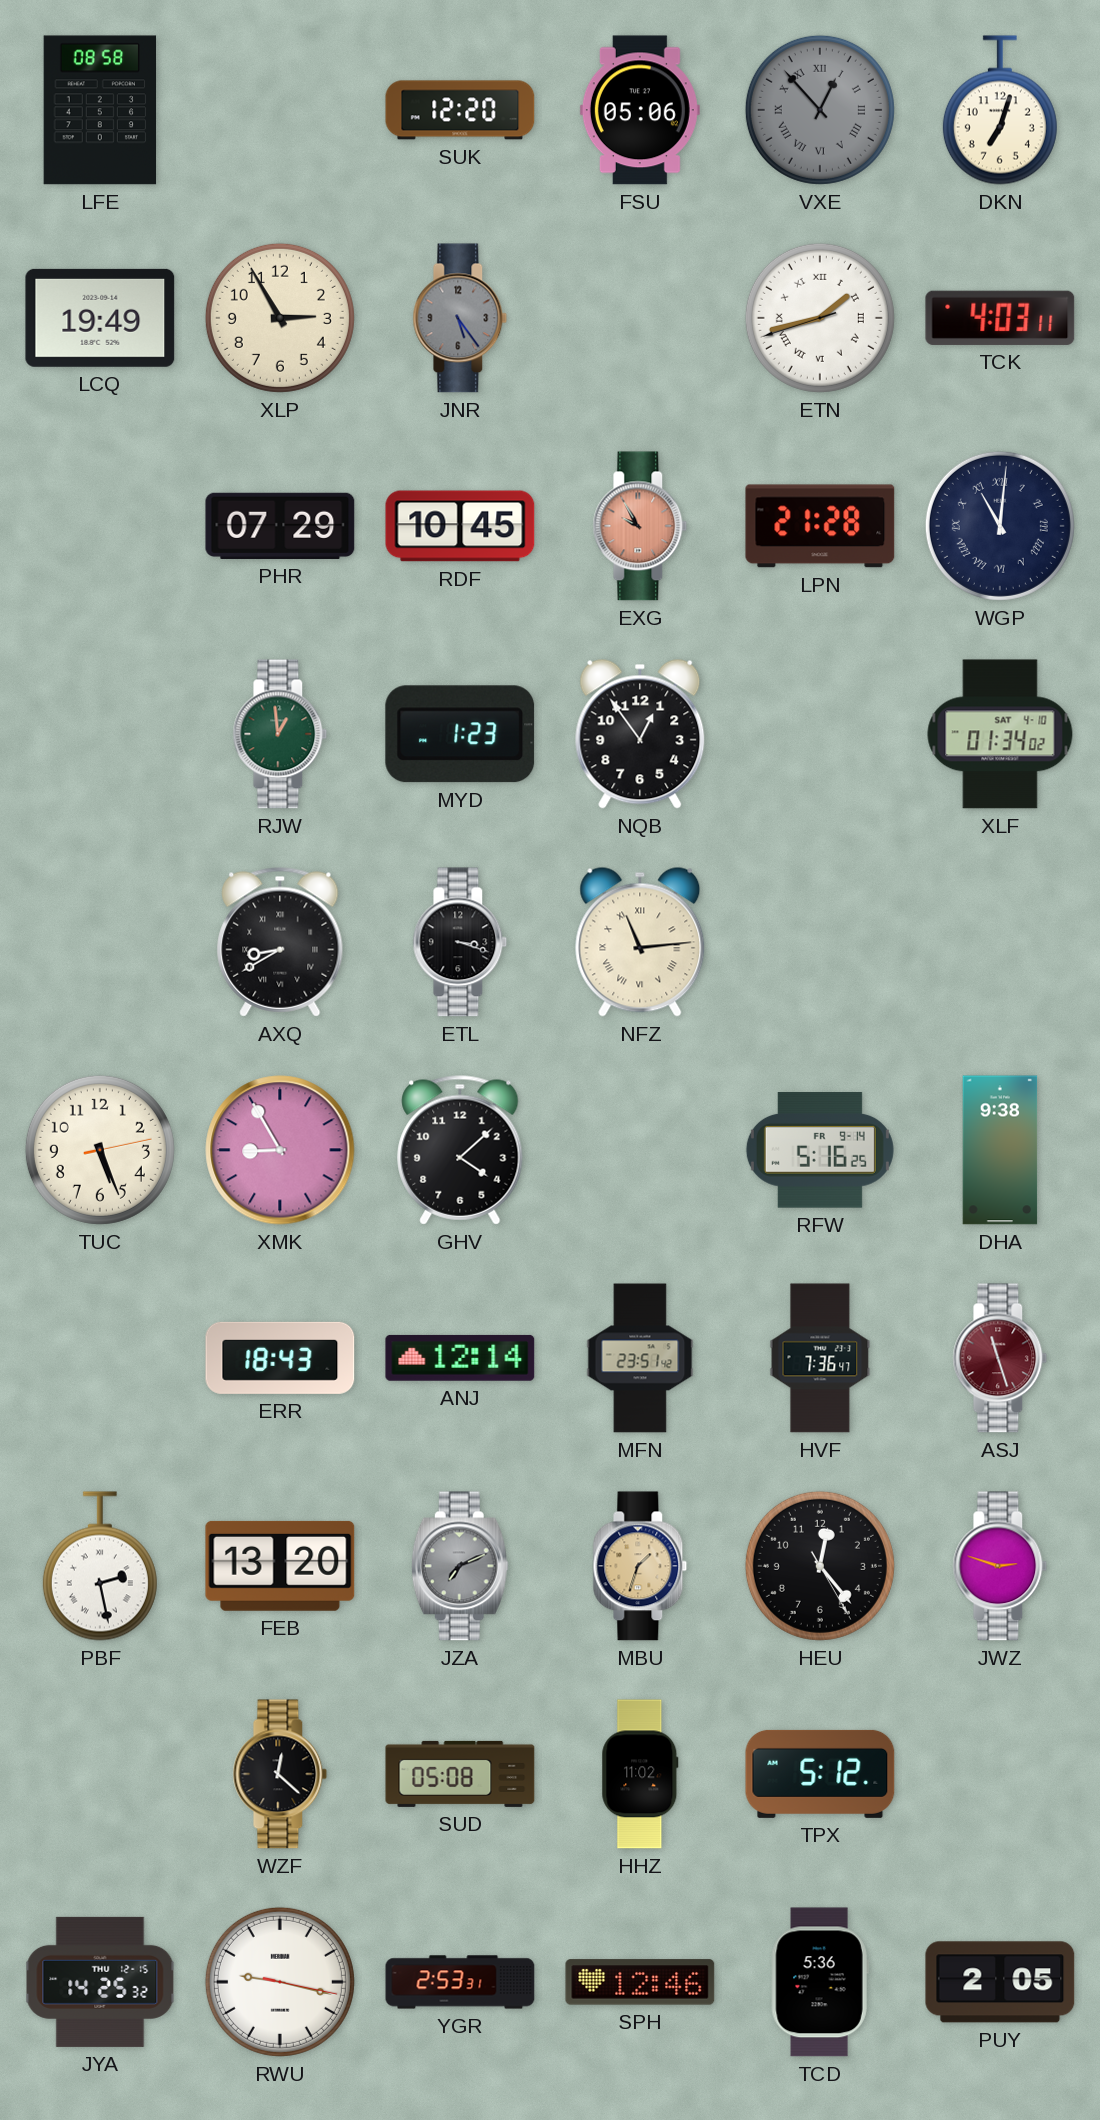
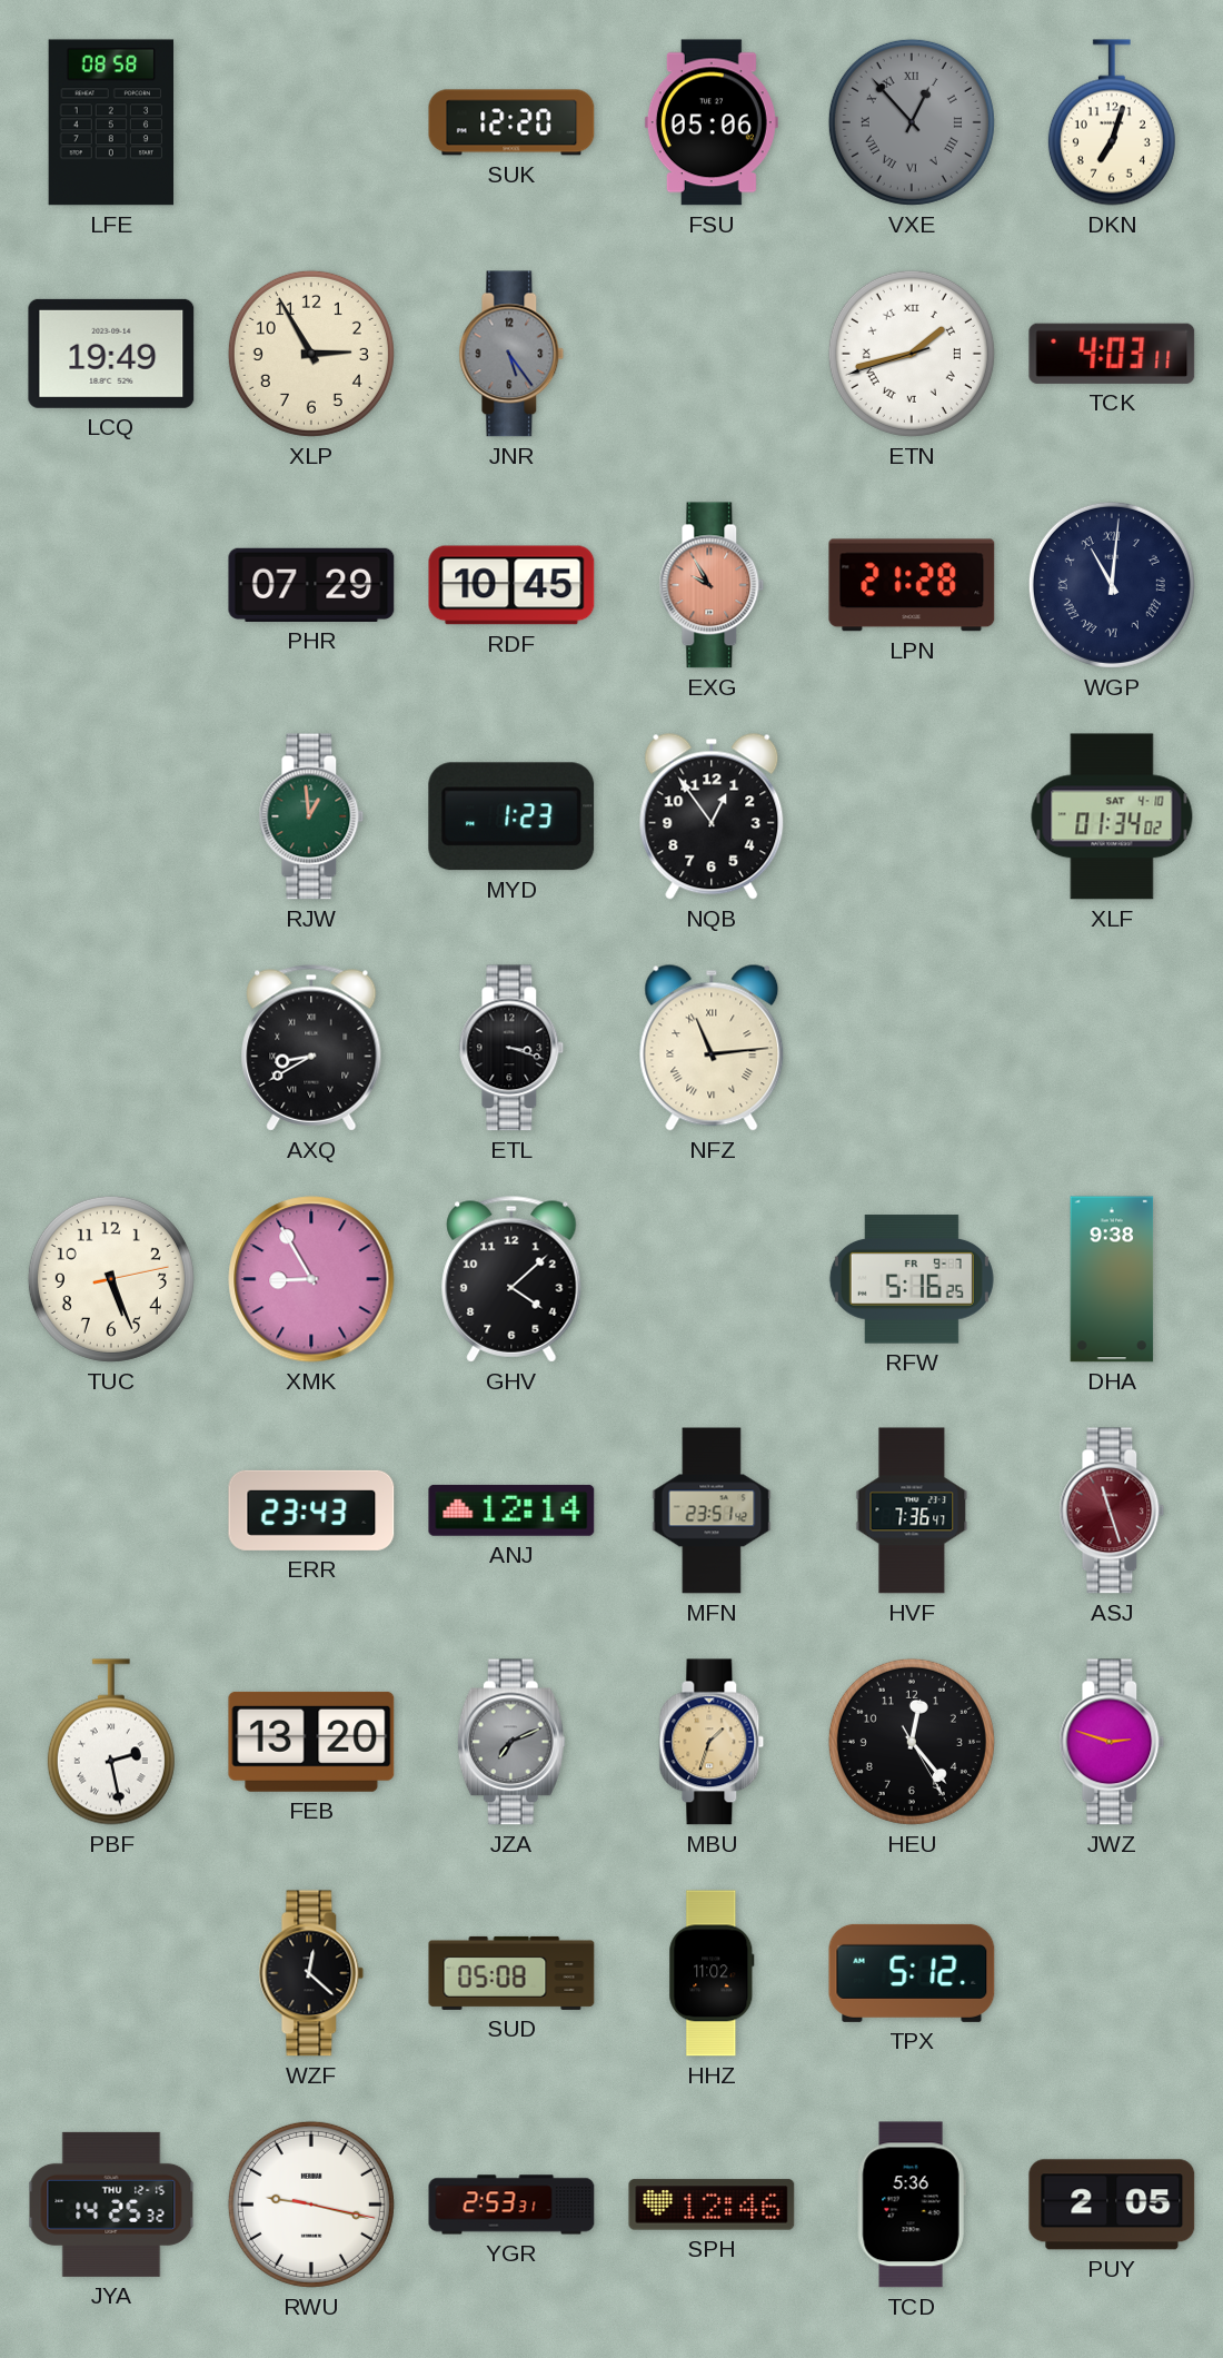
RFW date: FR 9-14 -> FR 9-7 (912, 1279)
ERR: 18:43 -> 23:43 (311, 1510)
